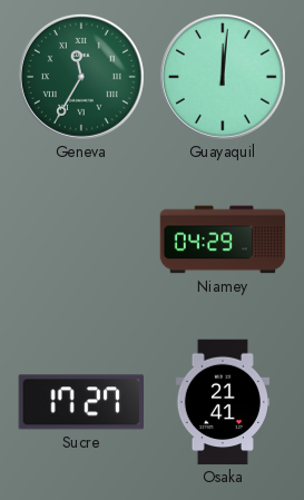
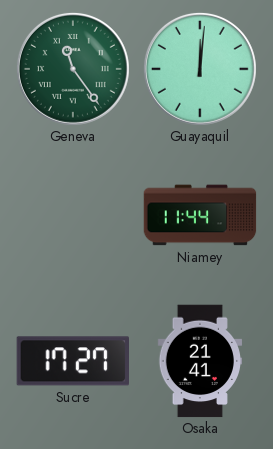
Geneva: 11:35 -> 11:24 (73, 69)
Niamey: 04:29 -> 11:44 (200, 215)
